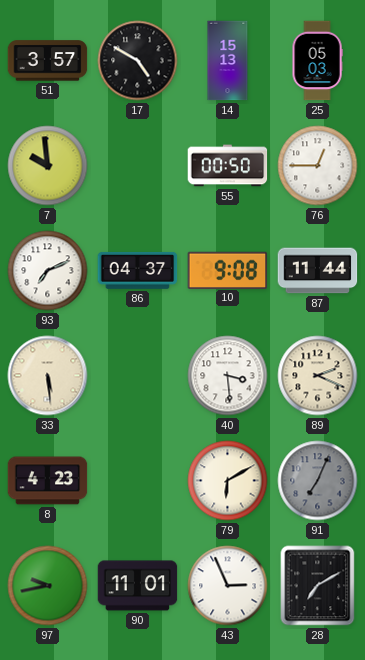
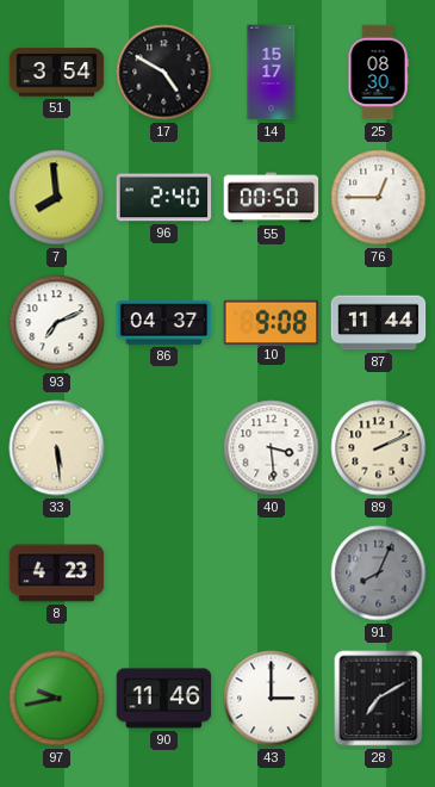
51: 3:57 -> 3:54 (57, 73)
14: 15:13 -> 15:17 (272, 73)
25: 05:03 -> 08:30 (378, 73)
7: 9:59 -> 7:59 (57, 198)
96: none -> 2:40 (164, 198)
89: 2:19 -> 2:11 (379, 448)
79: 6:10 -> none (228, 481)
91: 7:04 -> 8:04 (379, 574)
90: 11:01 -> 11:46 (164, 699)
43: 2:56 -> 3:00 (272, 699)
